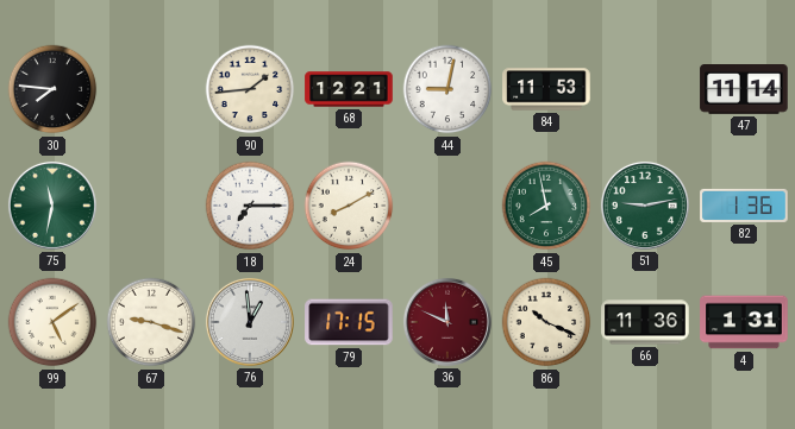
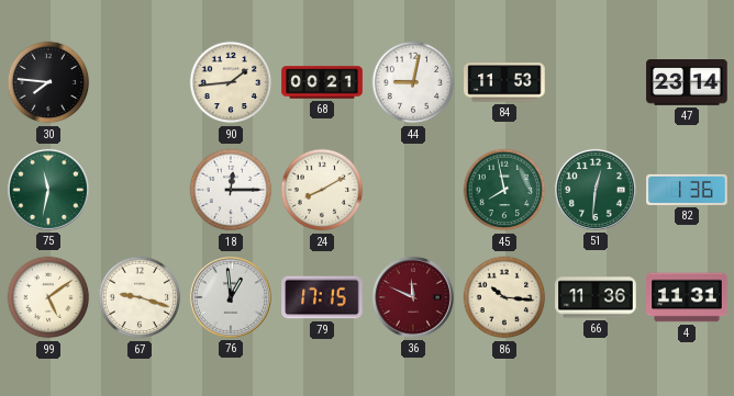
68: 12:21 -> 00:21 (322, 82)
47: 11:14 -> 23:14 (687, 83)
18: 7:15 -> 12:15 (231, 190)
51: 9:13 -> 12:31 (596, 190)
86: 10:19 -> 10:16 (504, 297)
4: 1:31 -> 11:31 (687, 297)
